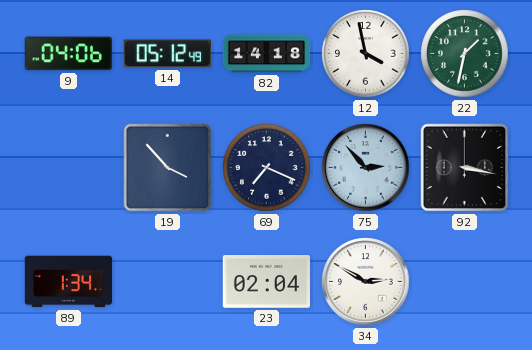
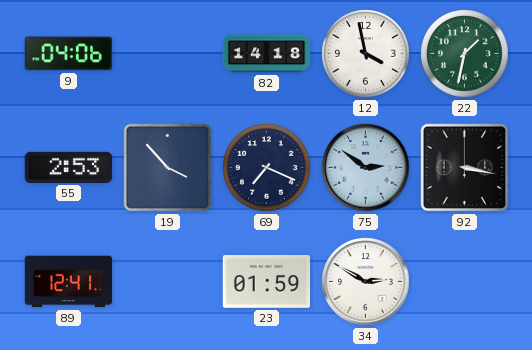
14: 05:12 -> none (167, 54)
55: none -> 2:53 (69, 167)
75: 2:53 -> 2:51 (366, 168)
89: 1:34 -> 12:41 (69, 282)
23: 02:04 -> 01:59 (266, 282)
